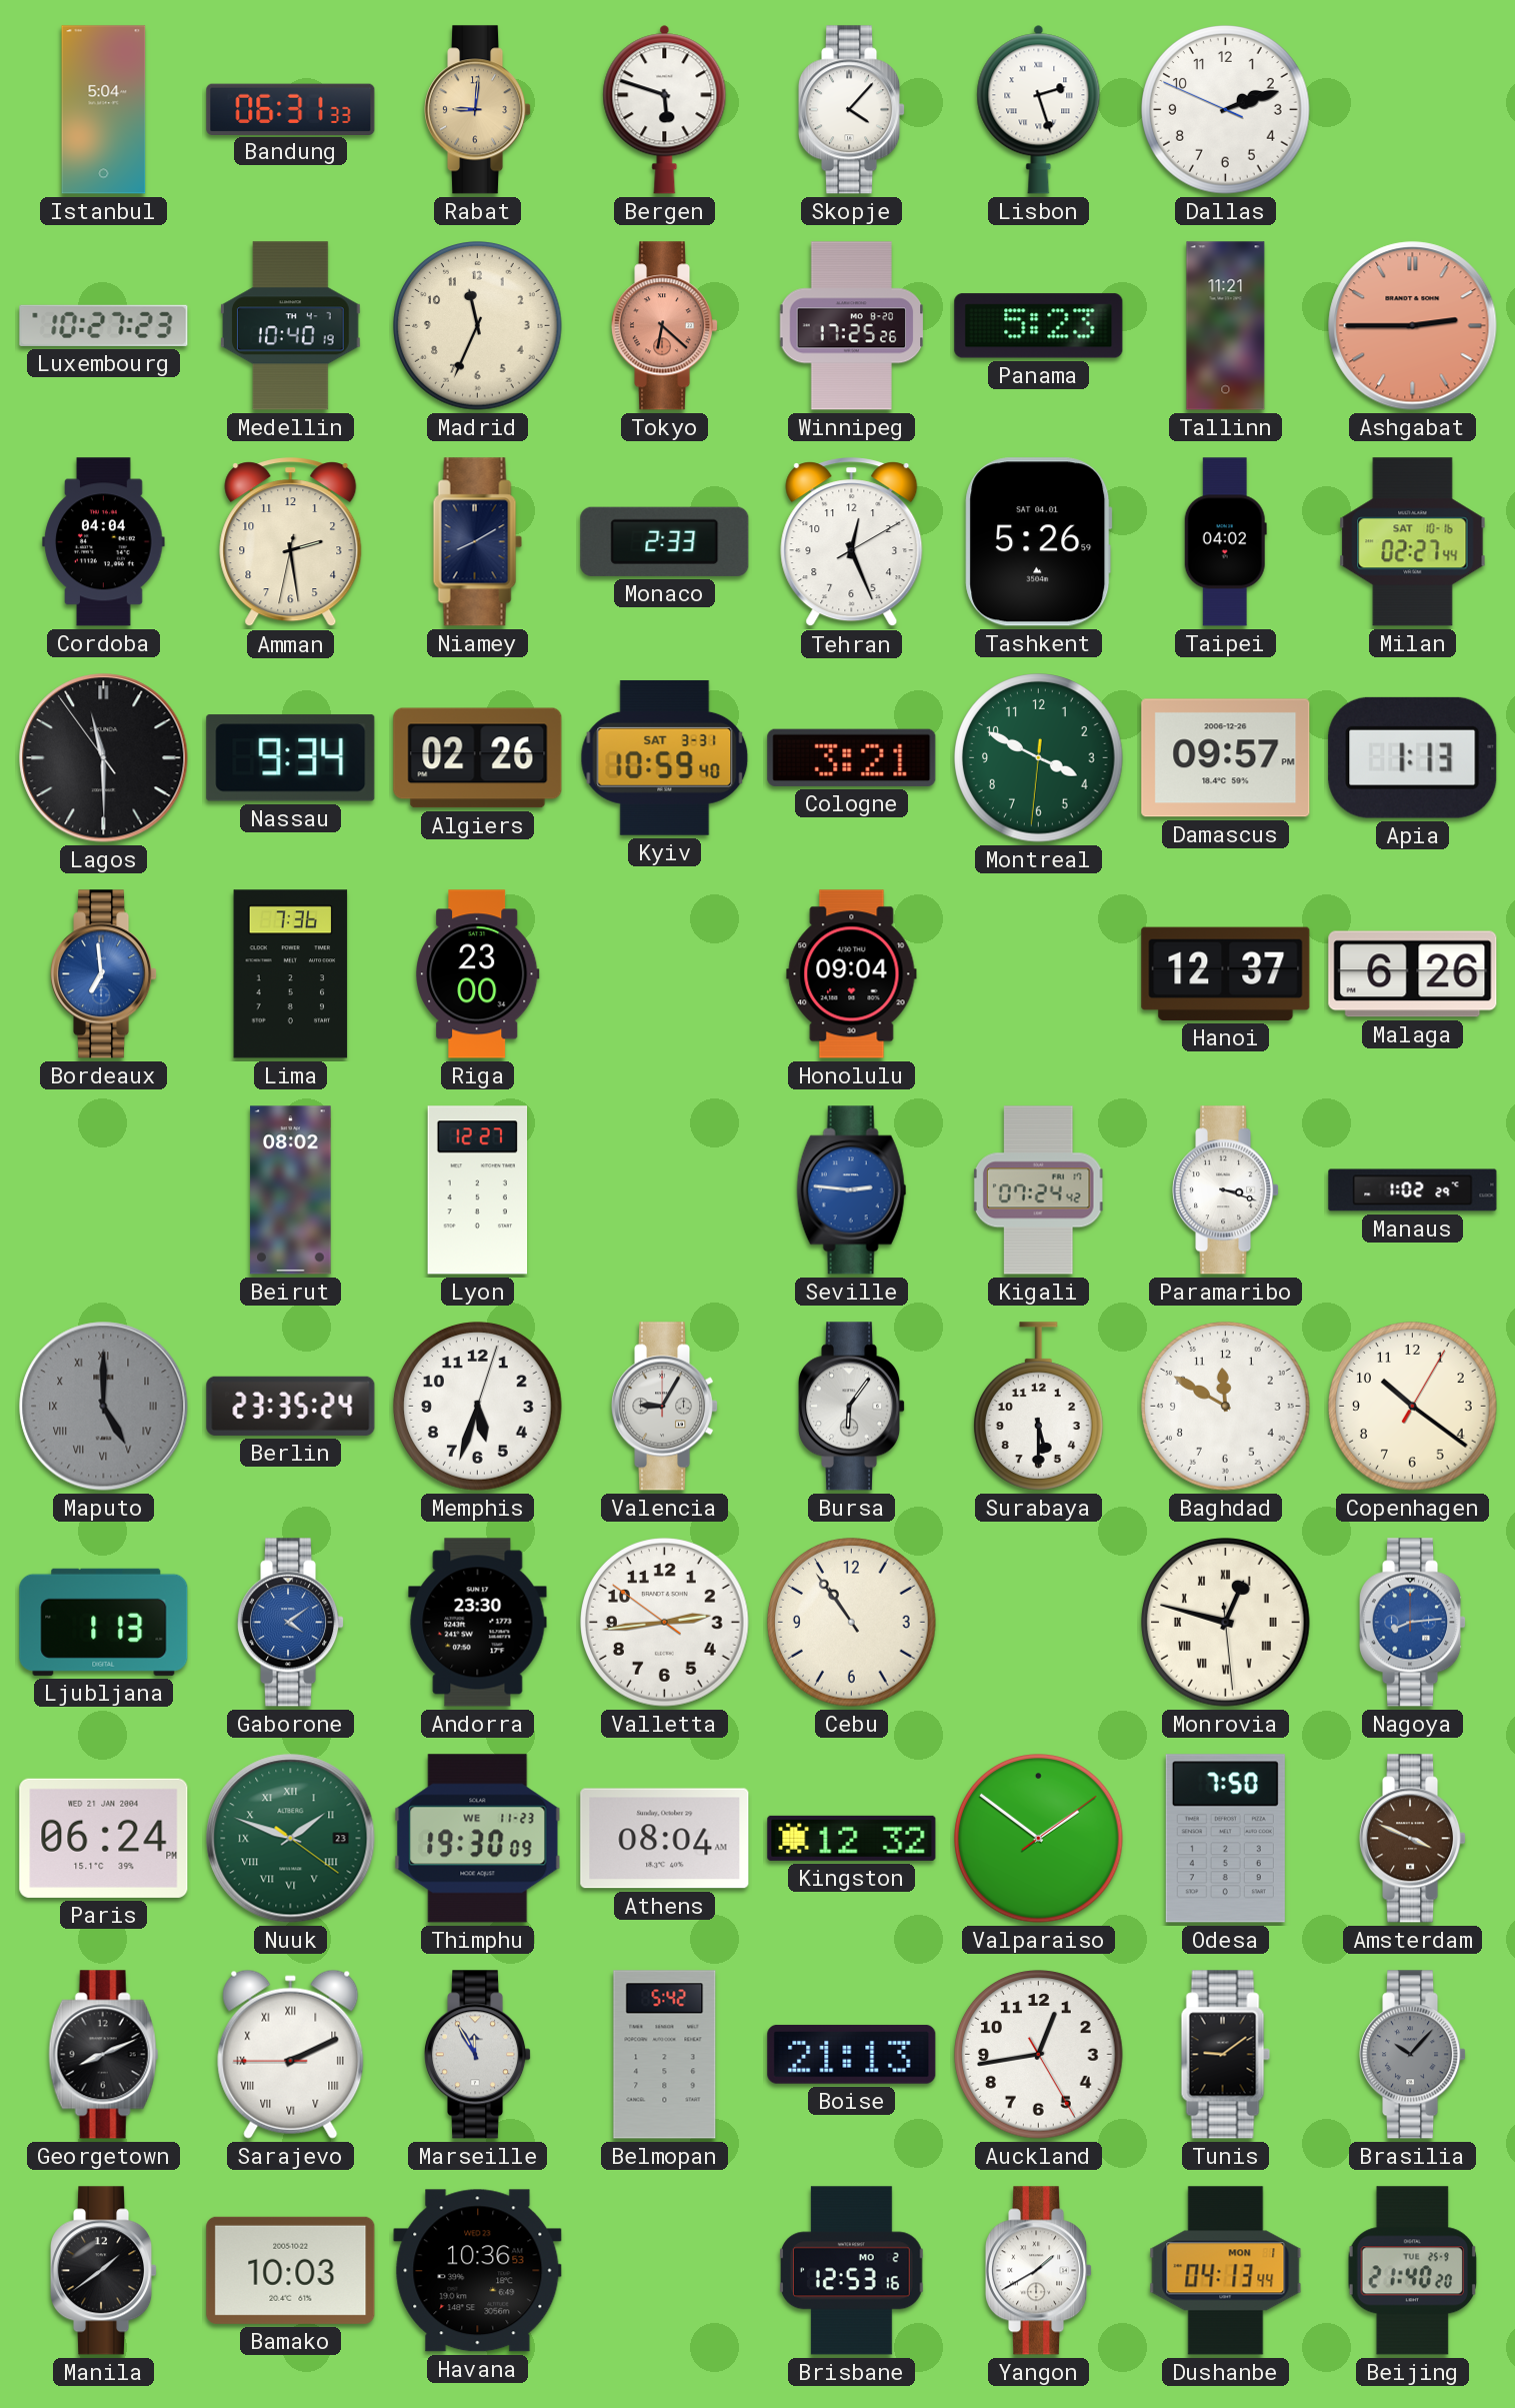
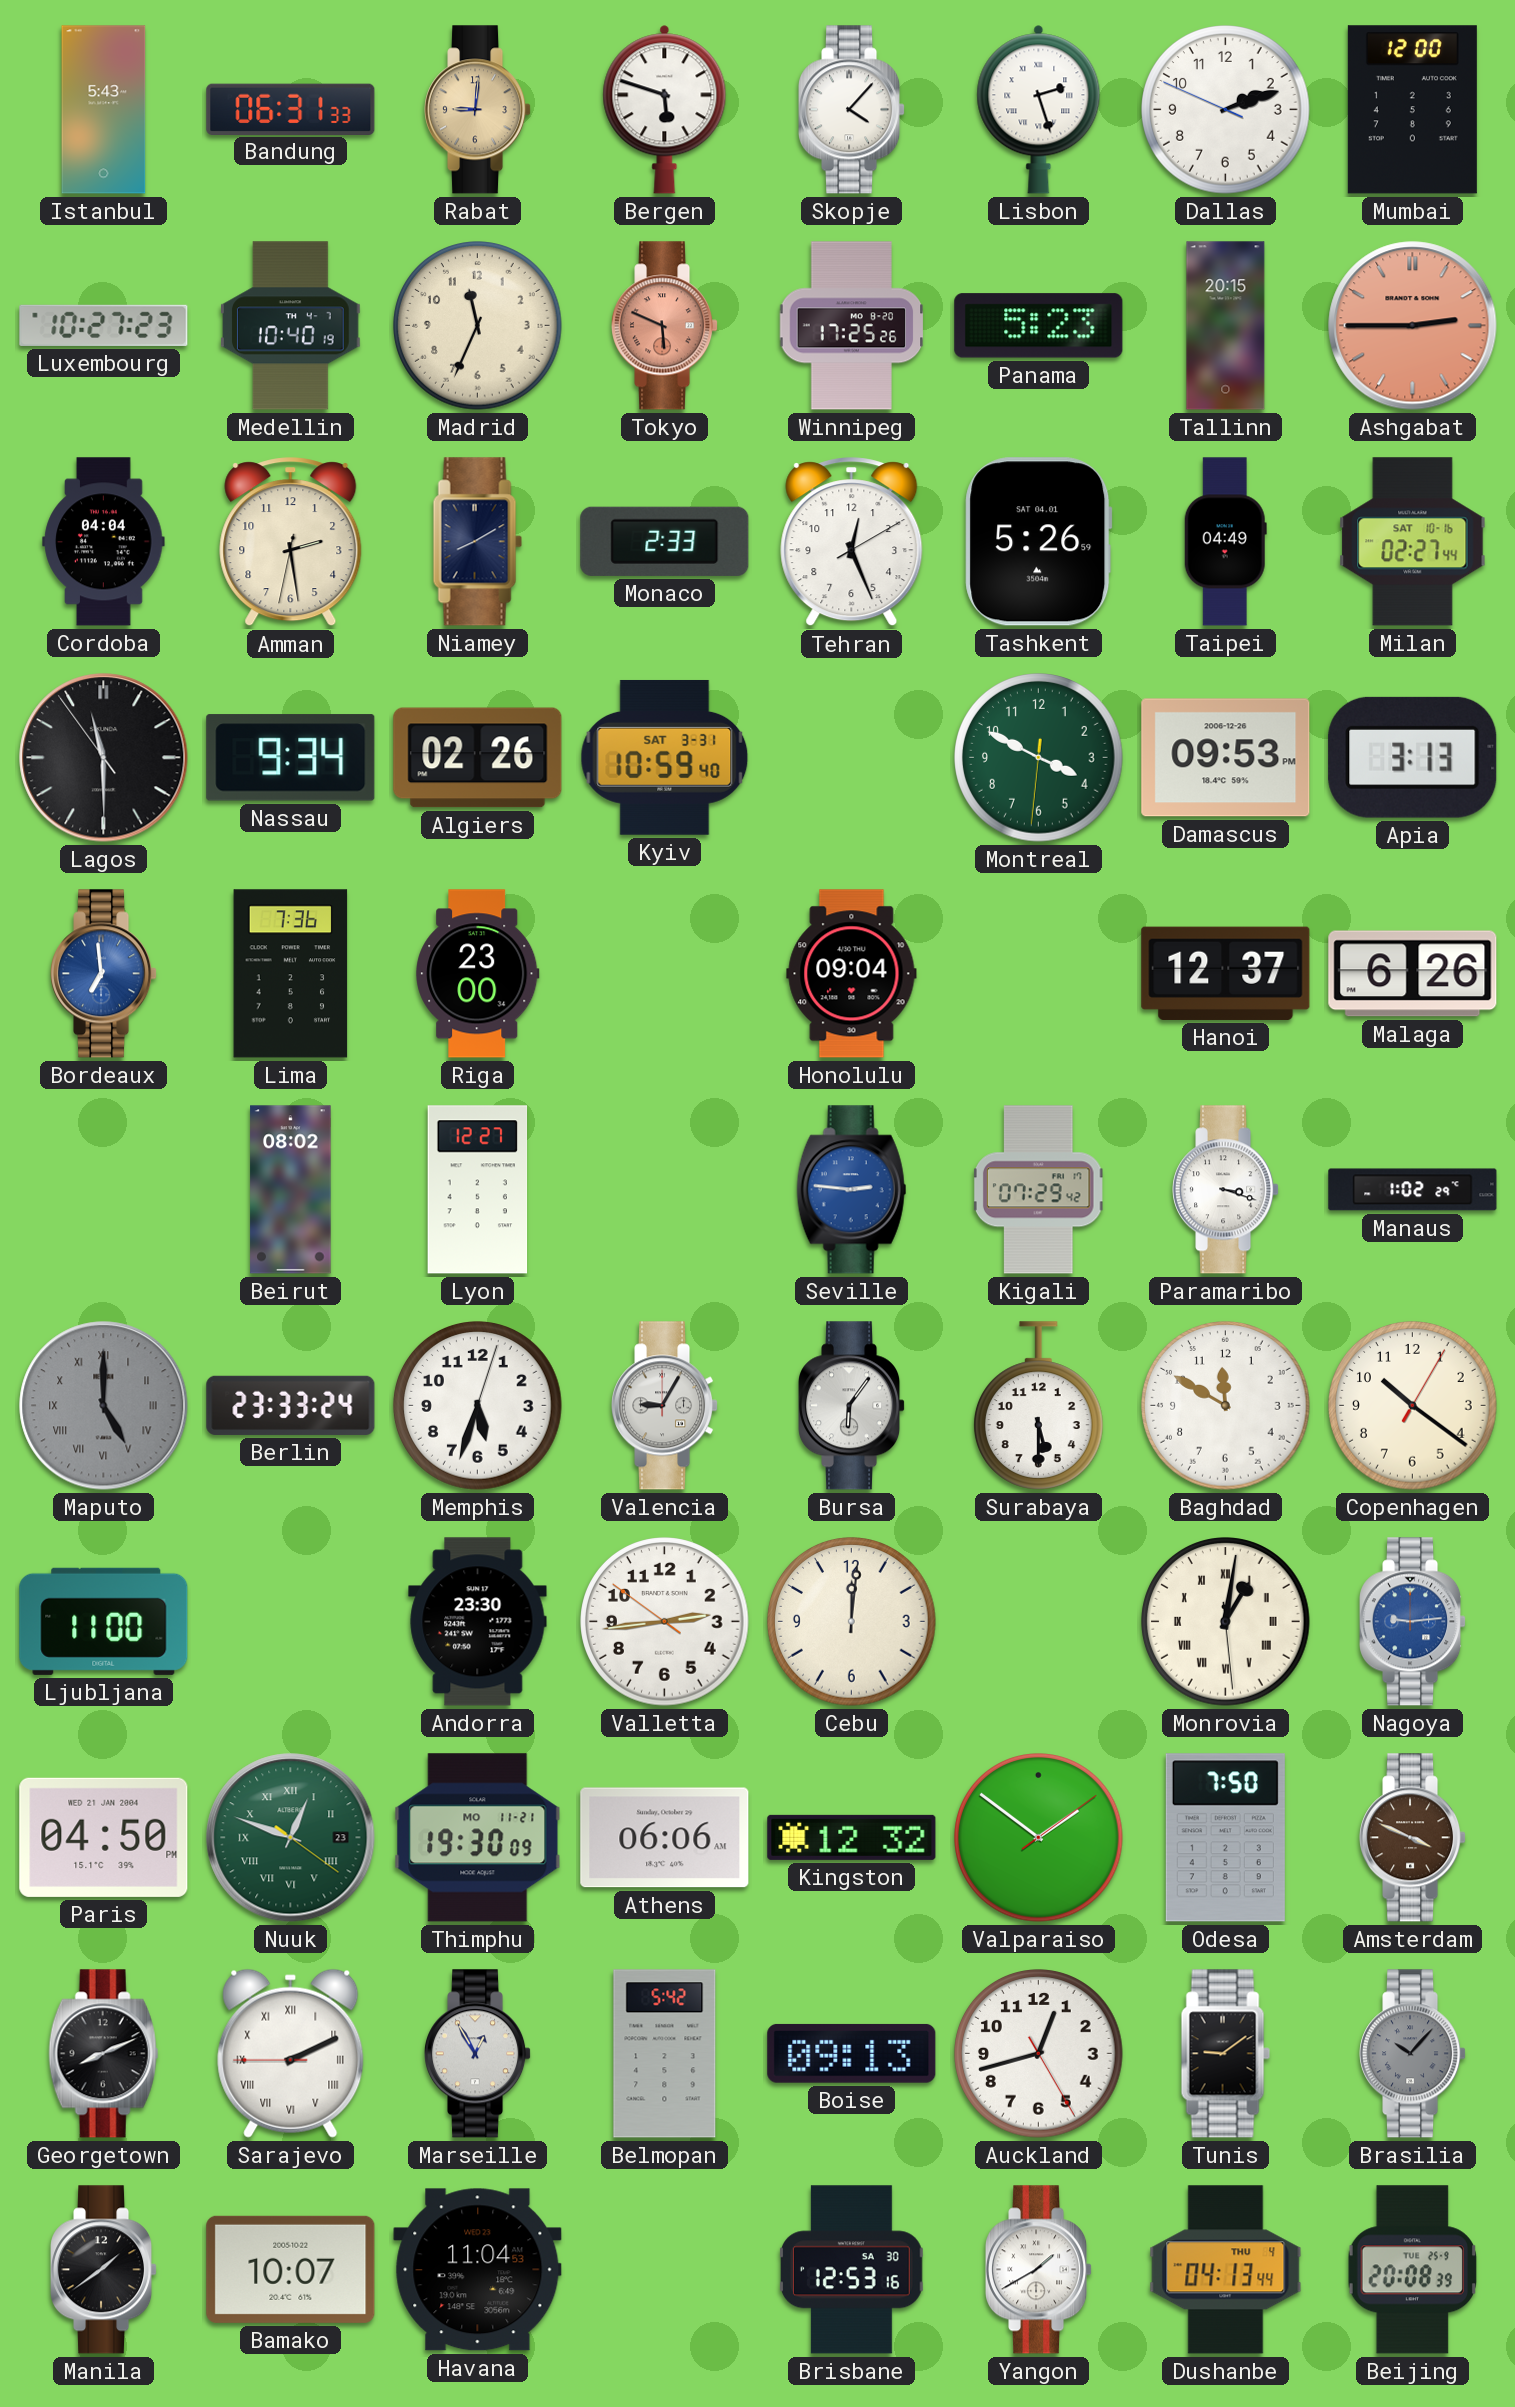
Istanbul: 5:04 -> 5:43 (104, 110)
Mumbai: none -> 12:00 (1412, 110)
Tokyo: 6:22 -> 5:49 (666, 326)
Tallinn: 11:21 -> 20:15 (1226, 326)
Taipei: 04:02 -> 04:49 (1225, 542)
Cologne: 3:21 -> none (852, 757)
Damascus: 09:57 -> 09:53 (1226, 758)
Apia: 1:13 -> 3:13 (1413, 757)
Kigali: 07:24 -> 07:29 (1038, 1190)
Berlin: 23:35 -> 23:33 (291, 1405)
Ljubljana: 1:13 -> 11:00 (104, 1621)
Gaborone: 4:09 -> none (292, 1623)
Cebu: 10:54 -> 12:01 (852, 1622)
Monrovia: 12:47 -> 1:01 (1226, 1622)
Nagoya: 8:14 -> 9:14 (1414, 1622)
Paris: 06:24 -> 04:50 (104, 1837)
Nuuk: 1:48 -> 12:48 (291, 1838)
Thimphu date: WE 11-23 -> MO 11-21 (478, 1838)
Athens: 08:04 -> 06:06 (665, 1838)
Marseille: 11:55 -> 12:55 (479, 2054)
Boise: 21:13 -> 09:13 (852, 2053)
Auckland: 12:43 -> 12:42 (1039, 2054)
Bamako: 10:03 -> 10:07 (291, 2269)
Havana: 10:36 -> 11:04 (478, 2270)
Brisbane date: MO 2 -> SA 30 (851, 2270)
Dushanbe date: MON 1 -> THU 4 (1226, 2270)
Beijing: 21:40 -> 20:08 (1412, 2270)
